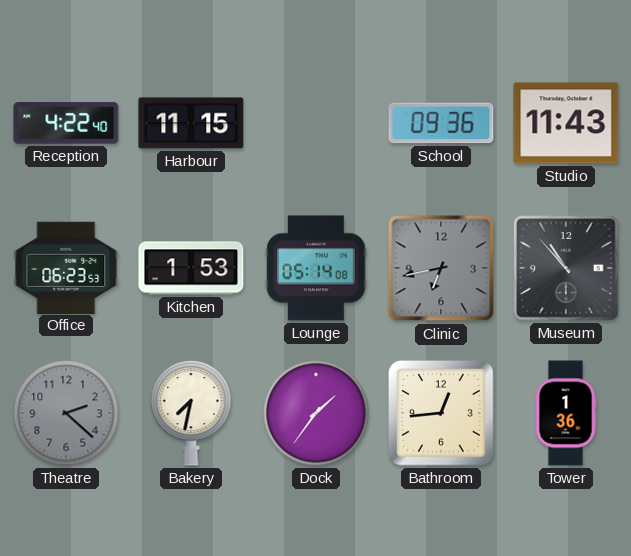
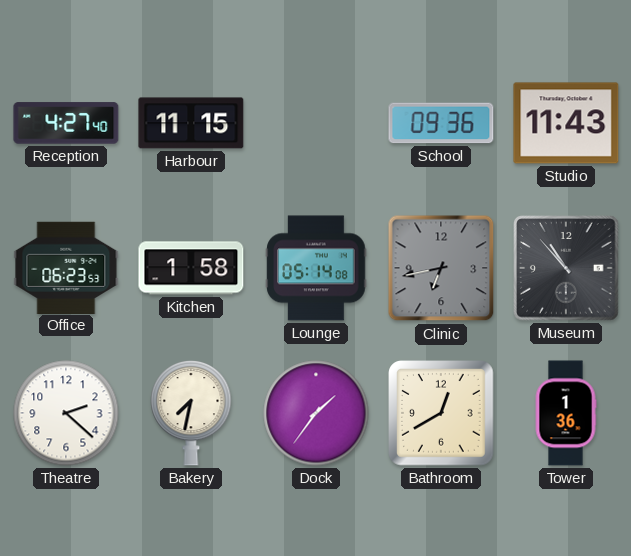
Reception: 4:22 -> 4:27 (66, 123)
Kitchen: 1:53 -> 1:58 (191, 268)
Theatre dial: grey -> white (66, 413)
Bathroom: 12:44 -> 12:40 (442, 414)
